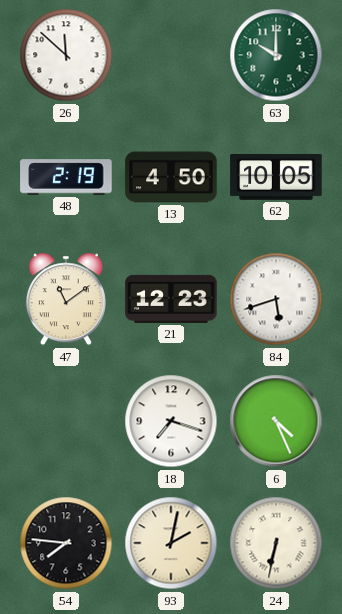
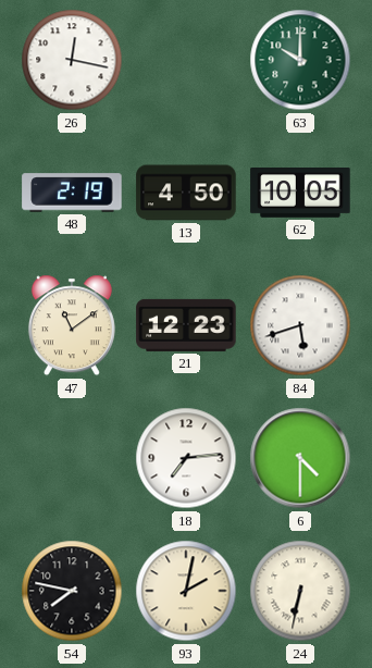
26: 11:52 -> 12:17 (72, 60)
18: 7:18 -> 7:14 (186, 458)
6: 4:26 -> 4:30 (300, 458)
54: 7:46 -> 7:47 (72, 591)
